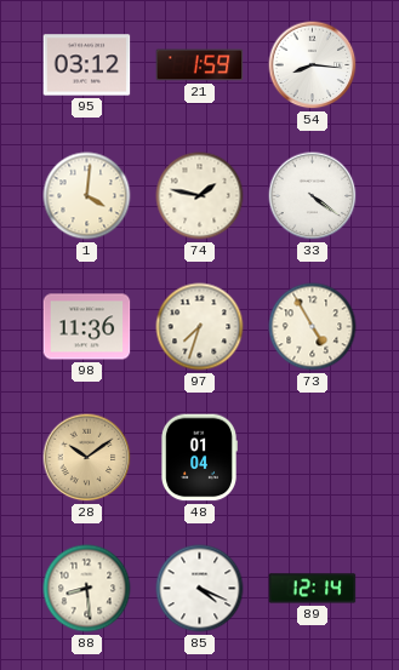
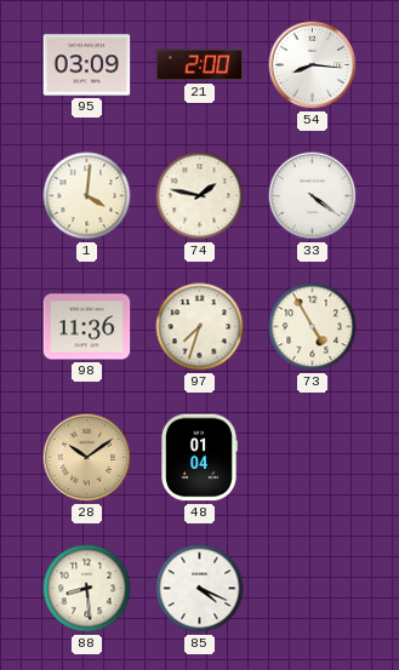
95: 03:12 -> 03:09 (87, 65)
21: 1:59 -> 2:00 (200, 65)
89: 12:14 -> none (313, 589)
